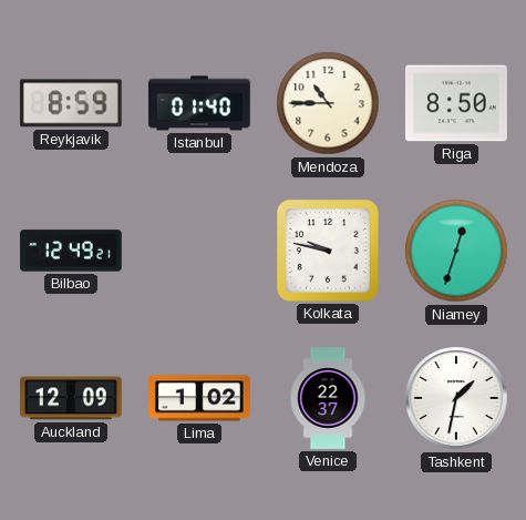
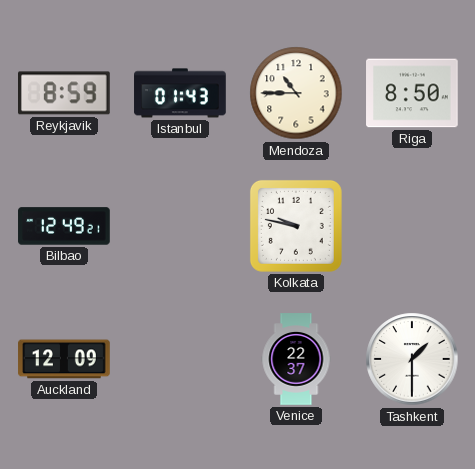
Istanbul: 01:40 -> 01:43 (180, 93)
Niamey: 12:33 -> none (456, 251)
Lima: 1:02 -> none (199, 398)
Tashkent: 1:32 -> 1:30 (412, 359)
